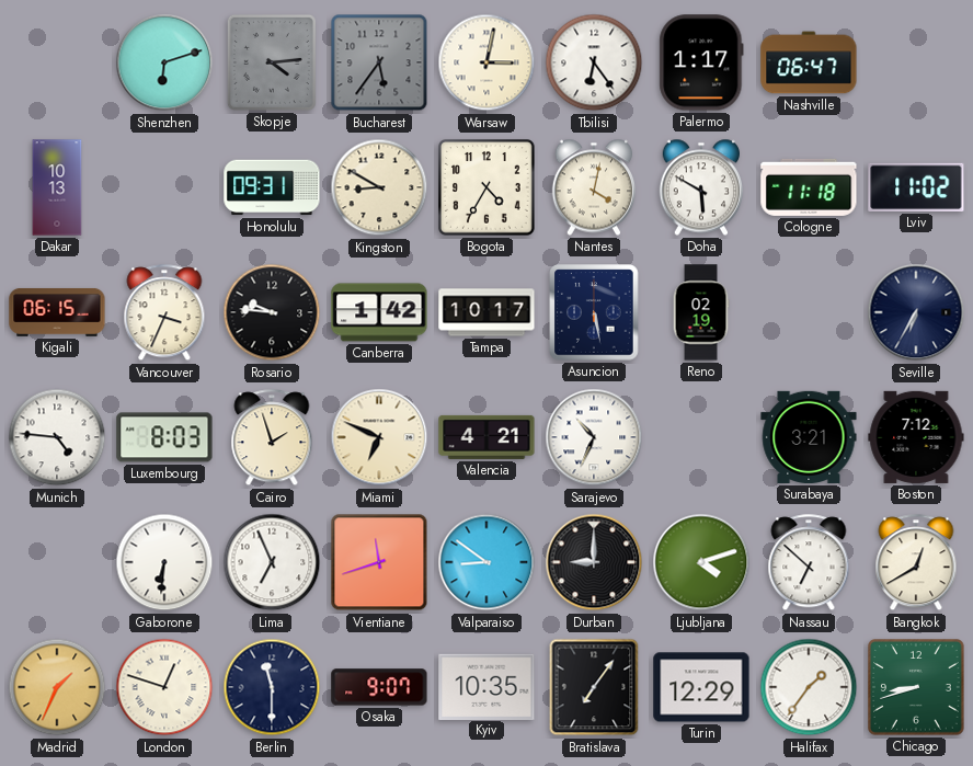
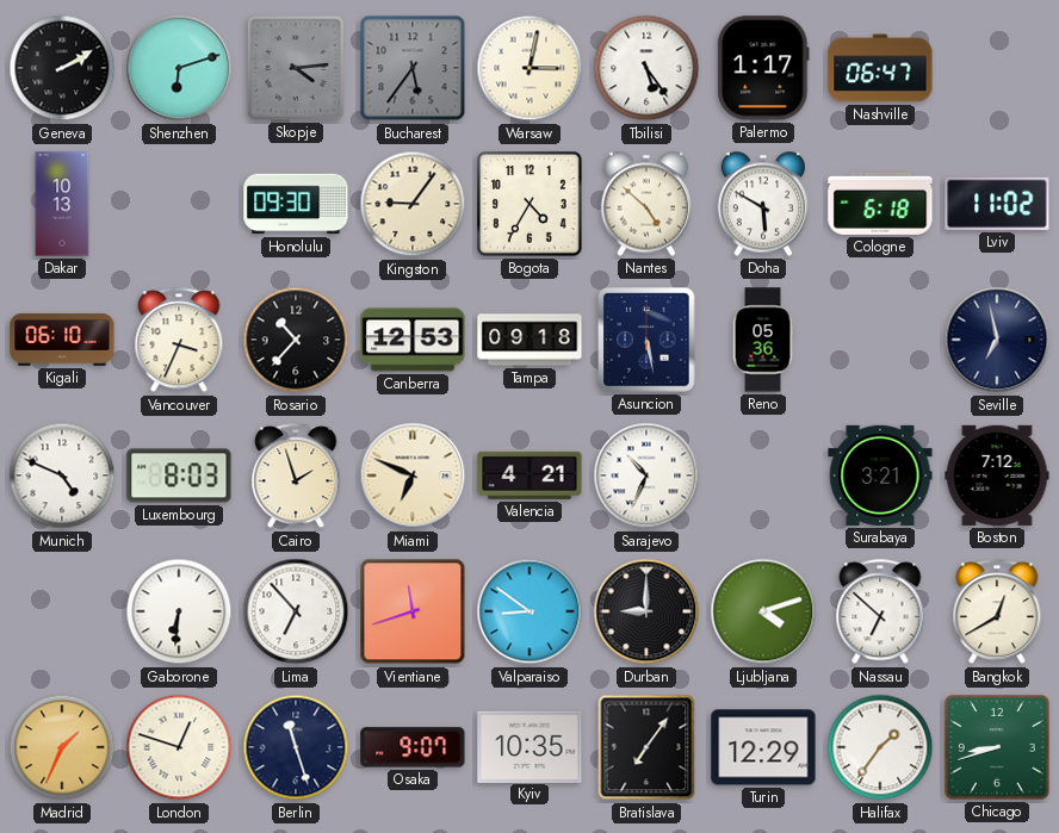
Geneva: none -> 2:10 (62, 68)
Tbilisi: 6:24 -> 5:24 (646, 68)
Honolulu: 09:31 -> 09:30 (296, 204)
Kingston: 8:50 -> 9:06 (413, 204)
Nantes: 4:02 -> 4:52 (645, 204)
Cologne: 11:18 -> 6:18 (880, 204)
Kigali: 06:15 -> 06:10 (62, 340)
Rosario: 9:46 -> 10:37 (296, 340)
Canberra: 1:42 -> 12:53 (413, 340)
Tampa: 10:17 -> 09:18 (529, 340)
Reno: 02:19 -> 05:36 (763, 340)
Seville: 6:35 -> 6:58 (997, 340)
Munich: 4:46 -> 4:49 (62, 475)
Lima: 6:56 -> 6:53 (296, 611)
Berlin: 11:30 -> 11:27 (296, 747)
